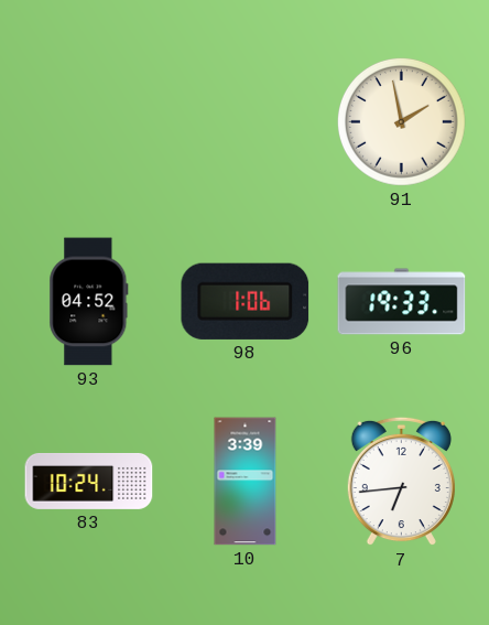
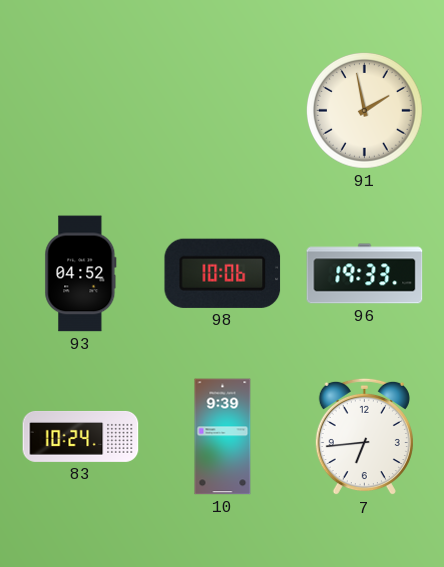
98: 1:06 -> 10:06 (223, 273)
10: 3:39 -> 9:39 (223, 437)
